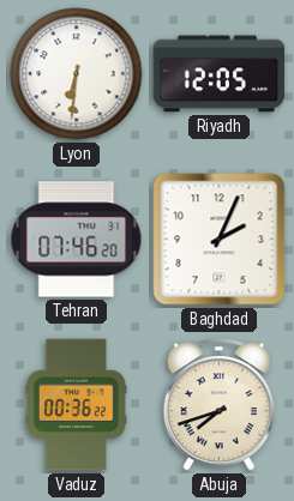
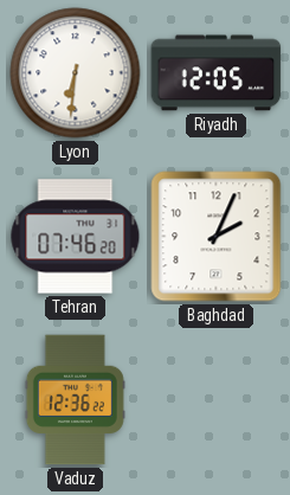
Vaduz: 00:36 -> 12:36 (75, 400)
Abuja: 7:42 -> none (218, 405)
